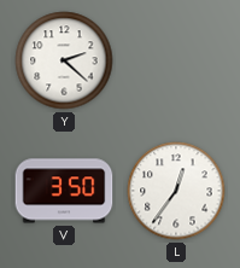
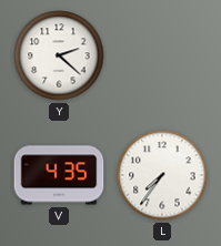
V: 3:50 -> 4:35 (59, 175)
L: 12:36 -> 7:36 (162, 175)
